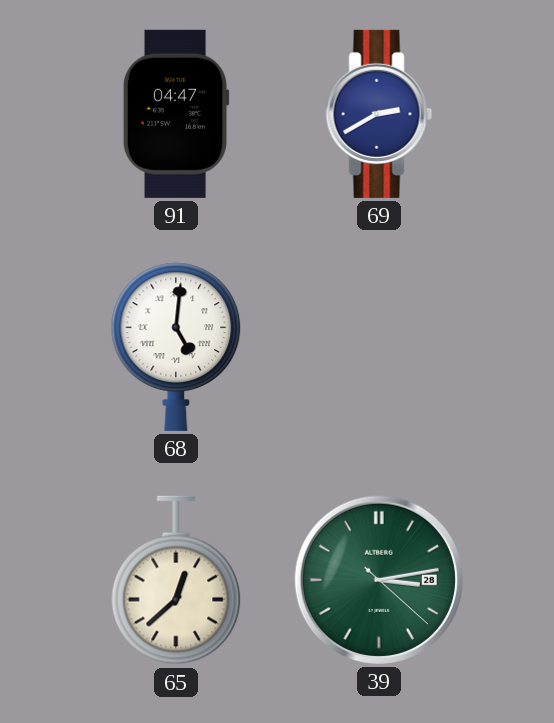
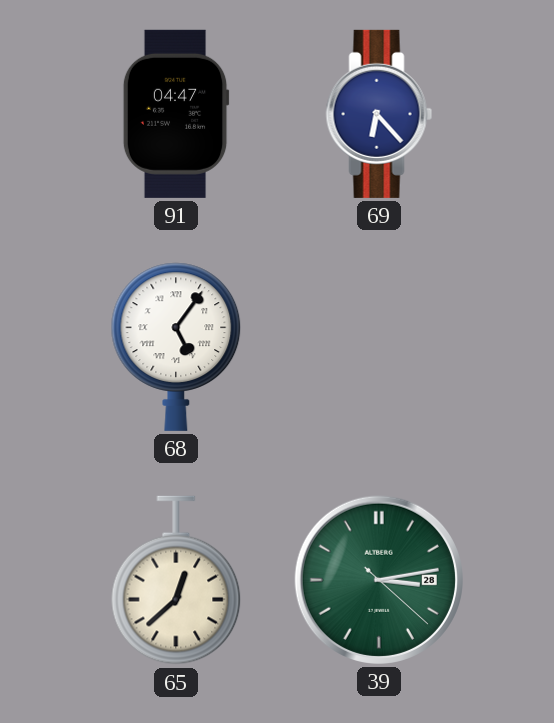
69: 2:40 -> 6:23 (379, 114)
68: 5:01 -> 5:06 (176, 347)
